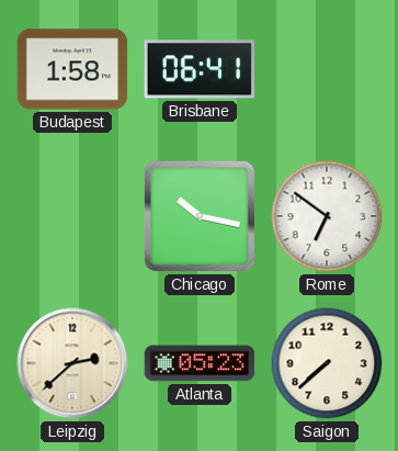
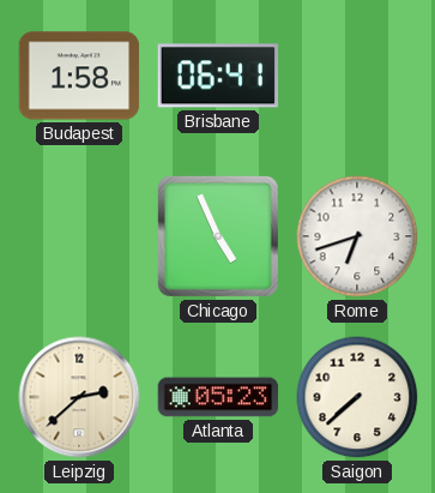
Chicago: 10:17 -> 4:56 (218, 236)
Rome: 6:51 -> 6:42 (357, 236)
